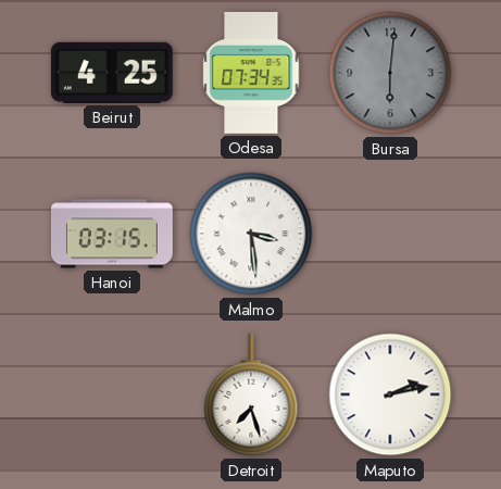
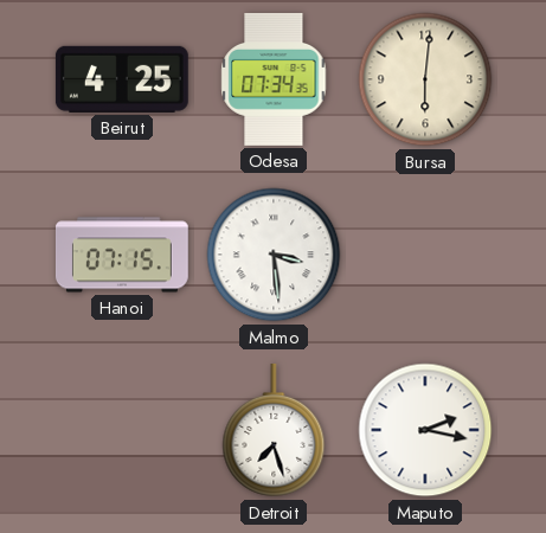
Bursa dial: grey -> cream (425, 79)
Hanoi: 03:15 -> 07:15 (122, 255)
Maputo: 2:13 -> 2:17 (425, 430)
